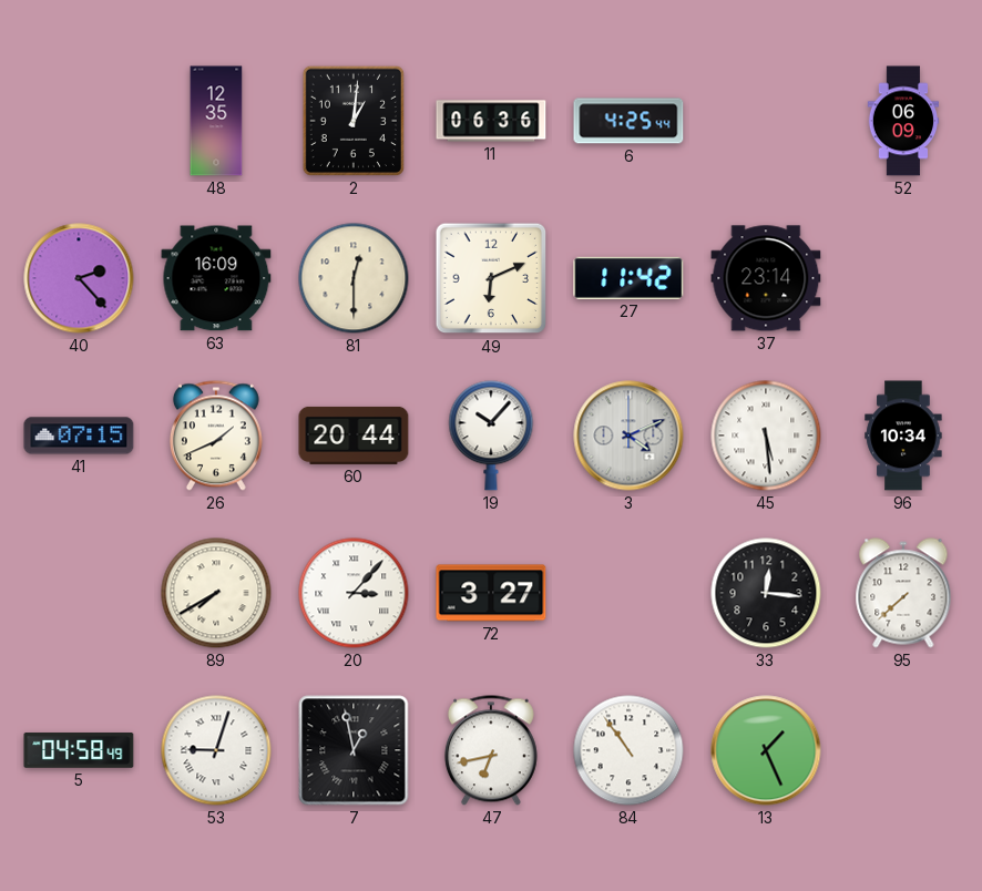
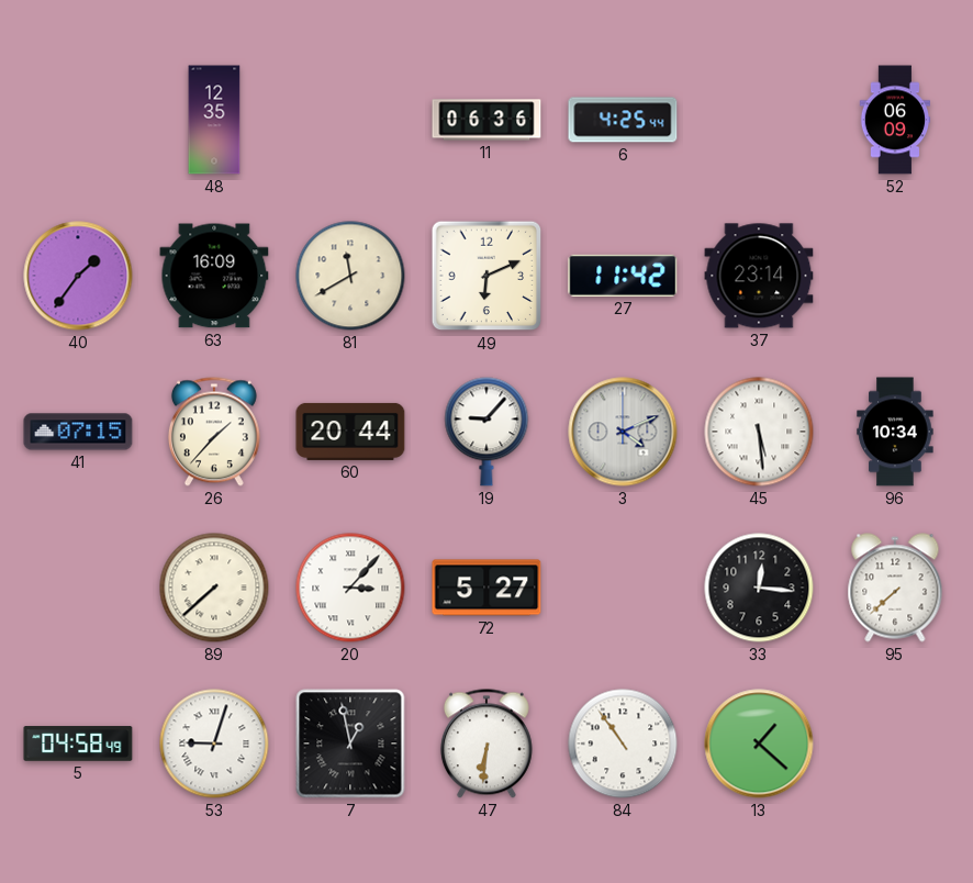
2: 1:01 -> none (354, 121)
40: 2:23 -> 1:36 (78, 276)
81: 12:30 -> 11:40 (350, 276)
26: 1:41 -> 1:37 (214, 432)
19: 10:07 -> 9:07 (486, 432)
89: 7:40 -> 7:38 (214, 588)
72: 3:27 -> 5:27 (486, 588)
47: 6:43 -> 6:31 (486, 744)
13: 1:26 -> 1:22 (759, 744)
